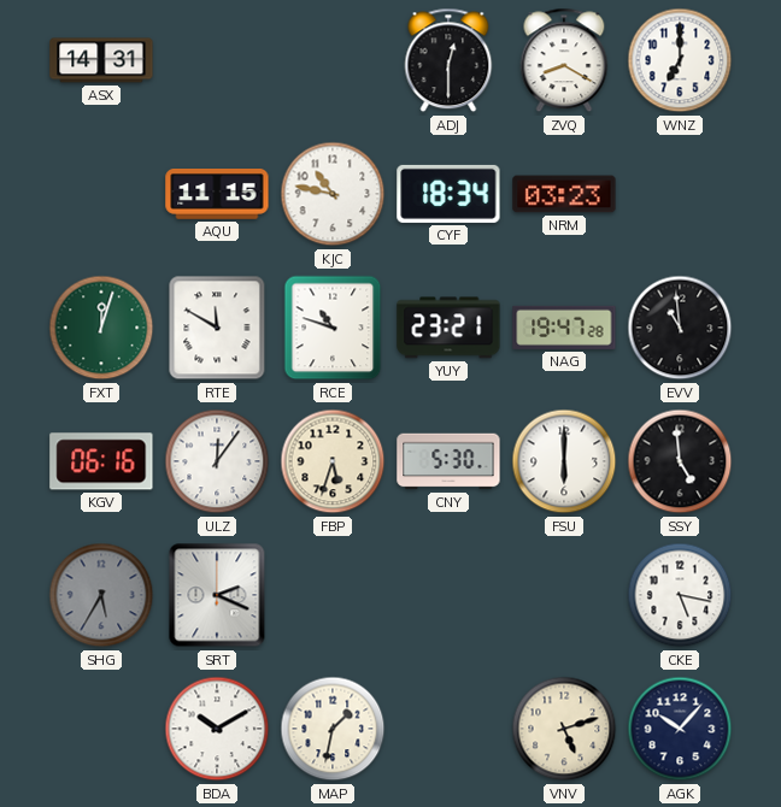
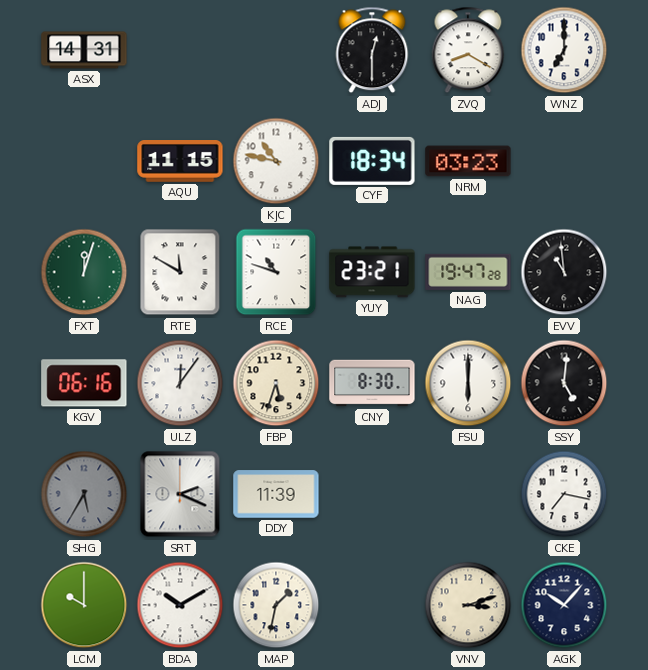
CNY: 5:30 -> 8:30 (372, 383)
SSY: 4:59 -> 5:01 (564, 383)
DDY: none -> 11:39 (276, 494)
CKE: 5:17 -> 7:17 (564, 494)
LCM: none -> 10:00 (84, 605)
VNV: 5:12 -> 3:12 (468, 605)
